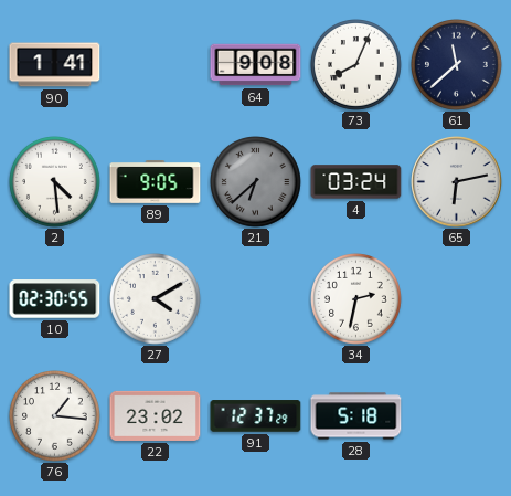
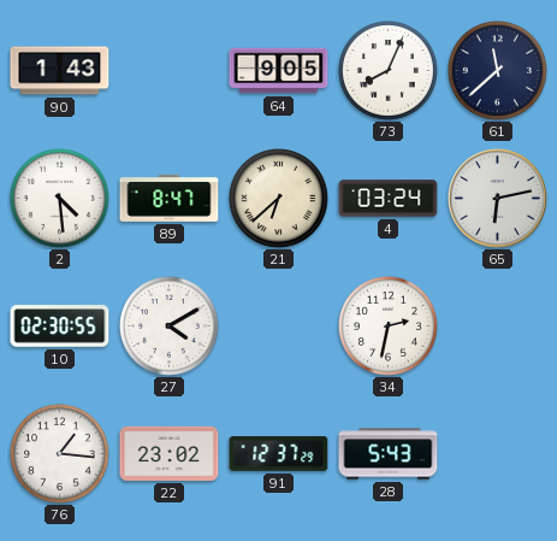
90: 1:41 -> 1:43 (60, 71)
64: 9:08 -> 9:05 (279, 71)
89: 9:05 -> 8:47 (170, 199)
21 dial: grey -> cream (279, 199)
28: 5:18 -> 5:43 (389, 454)
